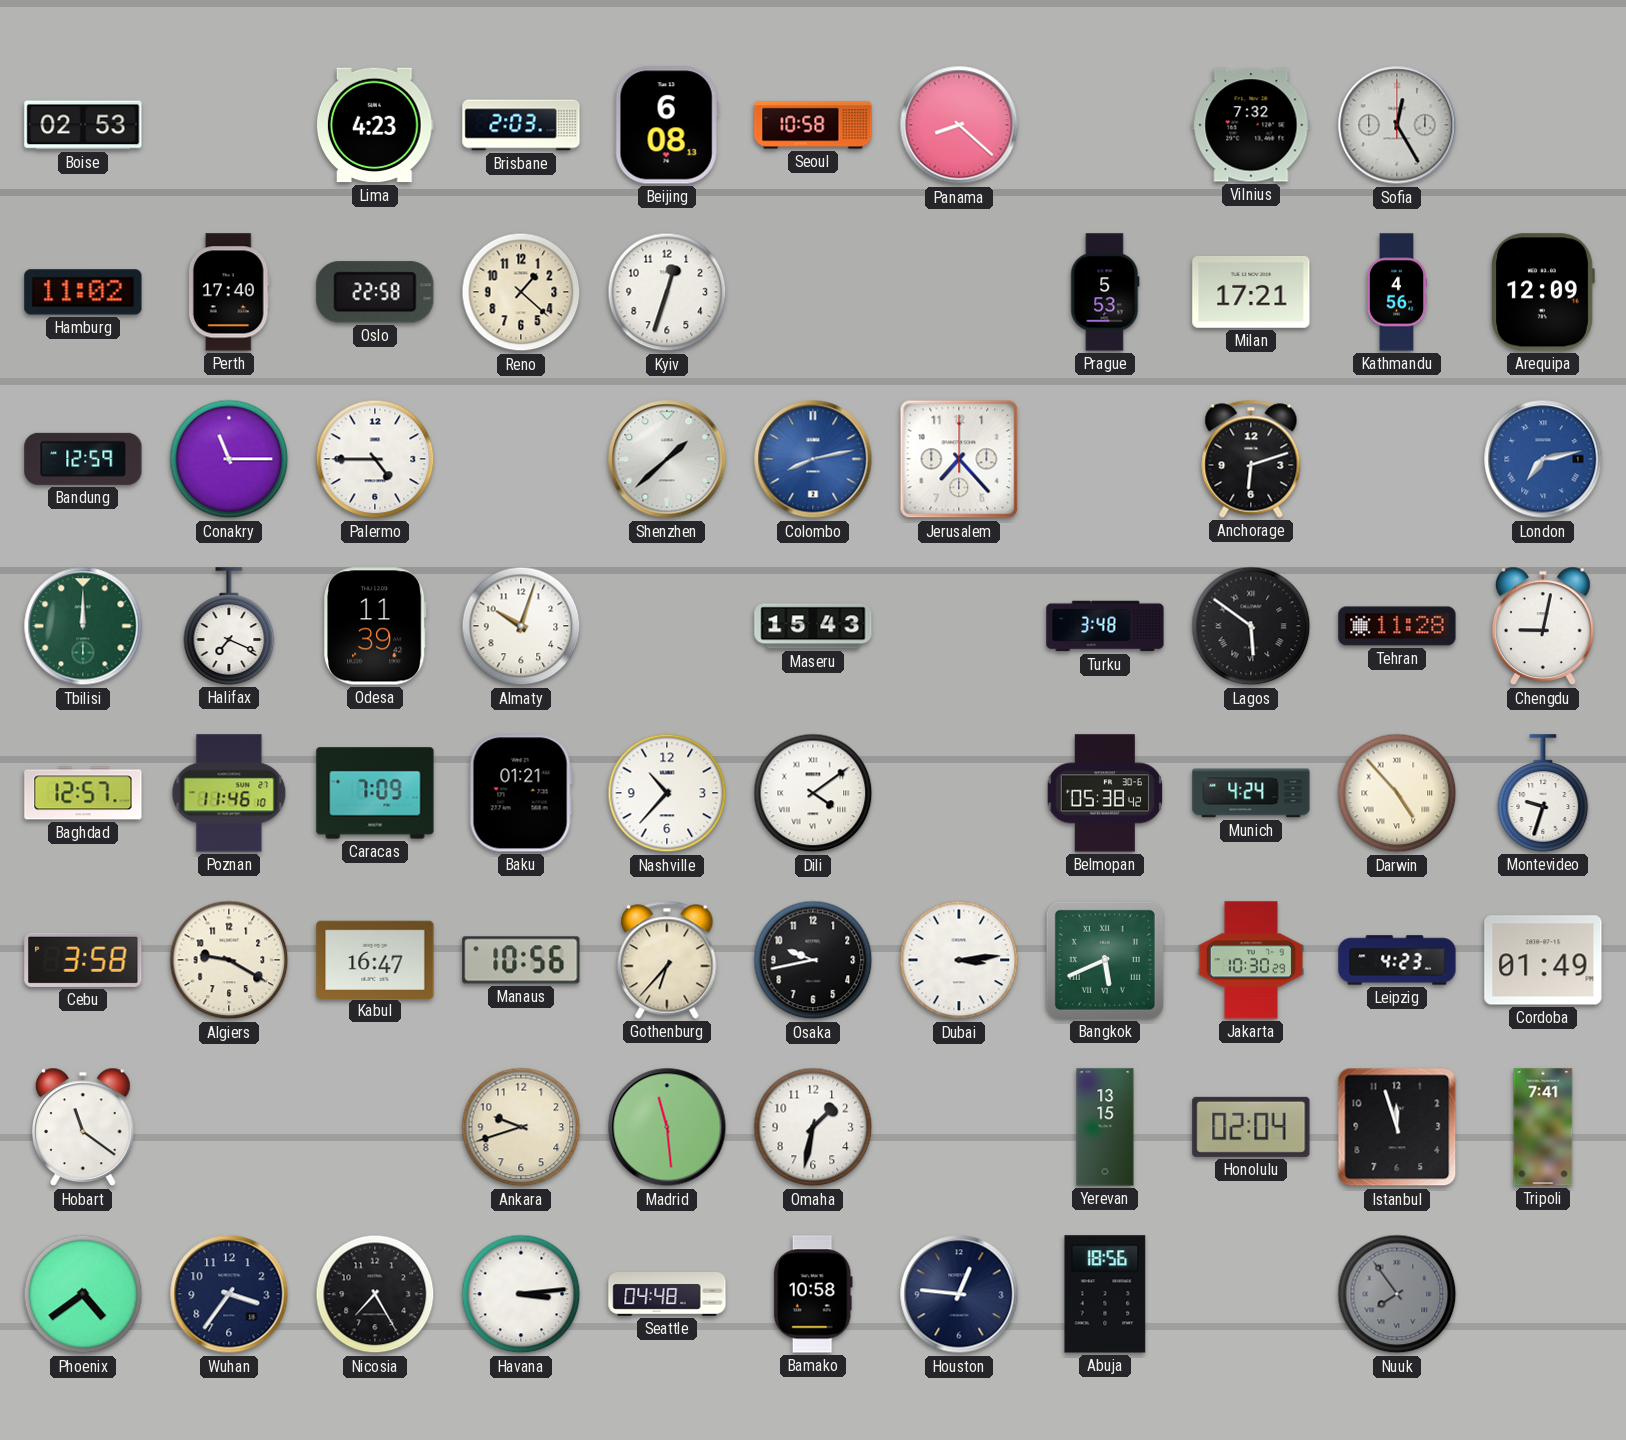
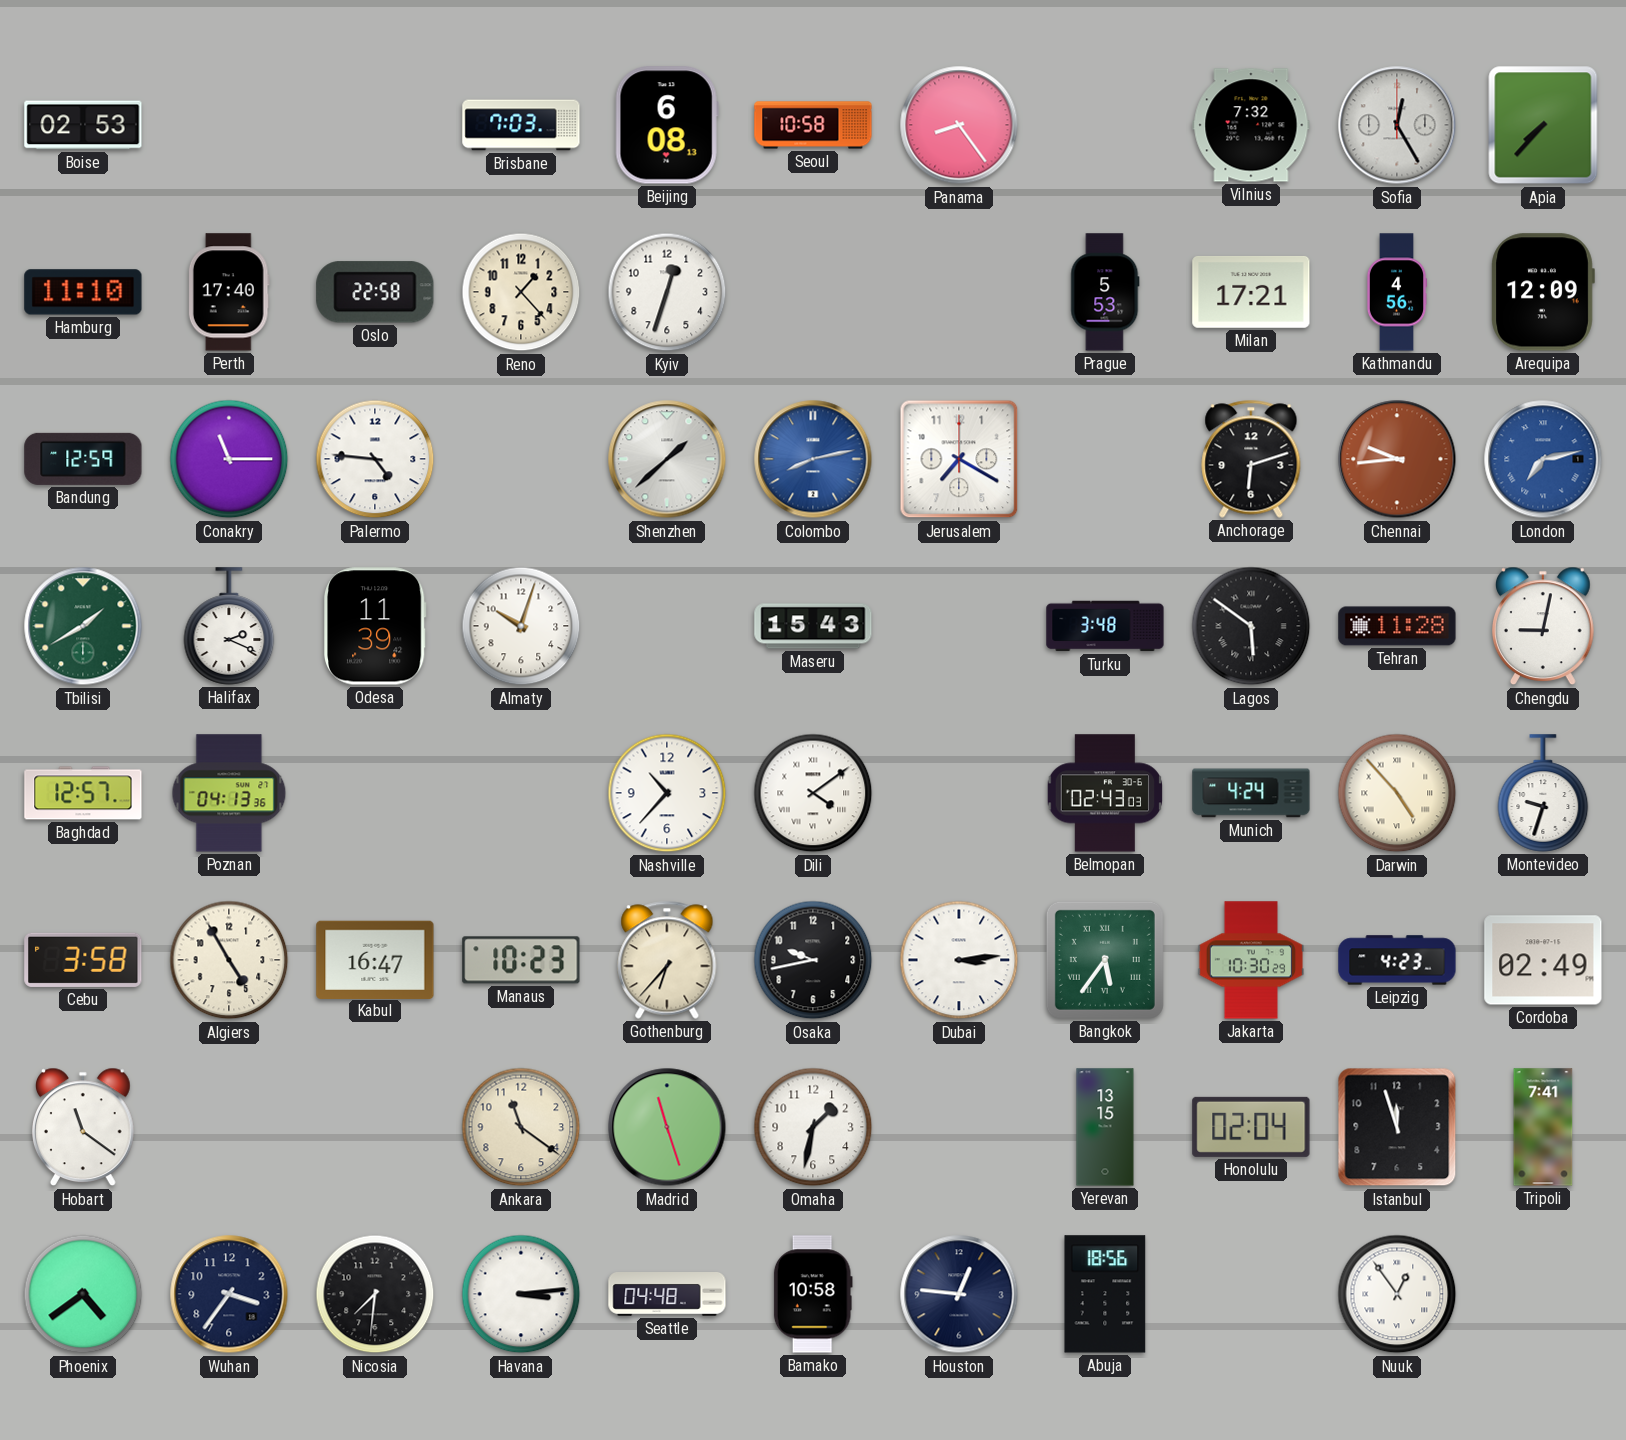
Lima: 4:23 -> none (375, 125)
Brisbane: 2:03 -> 7:03 (521, 125)
Panama: 8:22 -> 8:24 (959, 125)
Apia: none -> 7:37 (1543, 125)
Hamburg: 11:02 -> 11:10 (83, 292)
Reno: 1:22 -> 1:23 (521, 292)
Palermo: 4:45 -> 4:46 (375, 459)
Jerusalem: 7:23 -> 7:20 (959, 459)
Chennai: none -> 9:44 (1397, 459)
Tbilisi: 12:00 -> 1:40 (83, 626)
Halifax: 7:19 -> 2:19 (229, 626)
Poznan: 11:46 -> 04:13 (229, 793)
Caracas: 7:09 -> none (375, 793)
Baku: 01:21 -> none (521, 793)
Belmopan: 05:38 -> 02:43 (1105, 793)
Algiers: 9:20 -> 4:55 (229, 960)
Manaus: 10:56 -> 10:23 (521, 960)
Bangkok: 5:41 -> 5:36 (1105, 960)
Cordoba: 01:49 -> 02:49 (1543, 960)
Ankara: 9:42 -> 11:21 (521, 1127)
Madrid: 11:29 -> 11:27 (667, 1127)
Nicosia: 7:25 -> 7:31 (375, 1294)
Nuuk: 7:54 -> 12:54 (1397, 1294)
Nuuk dial: grey -> white (1397, 1294)
